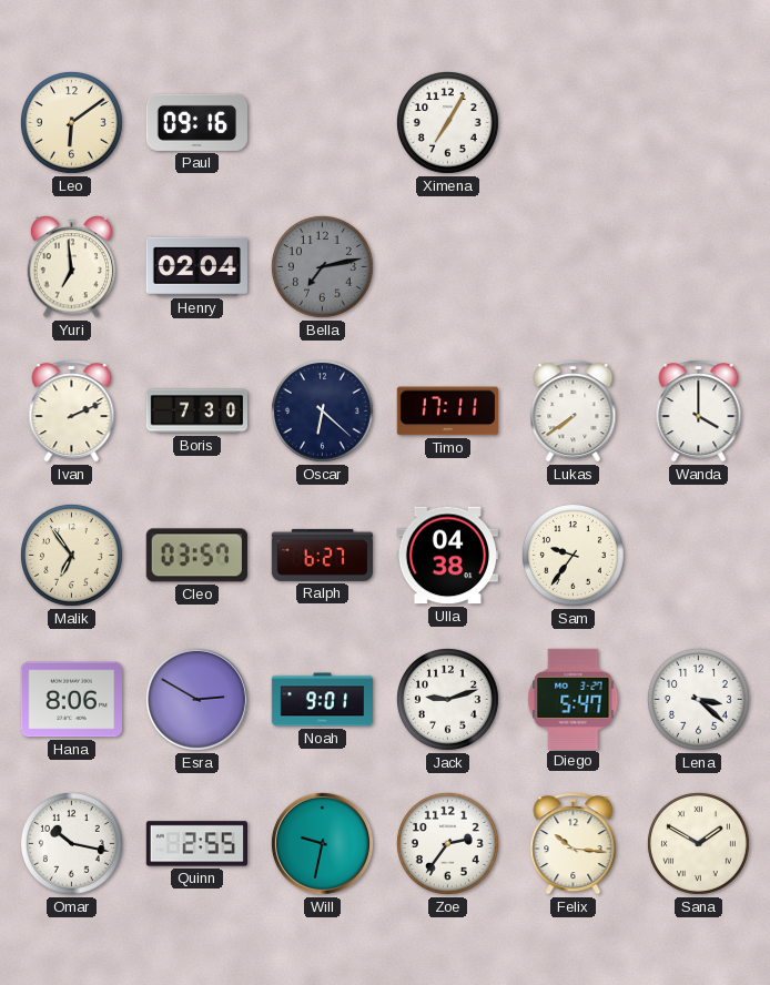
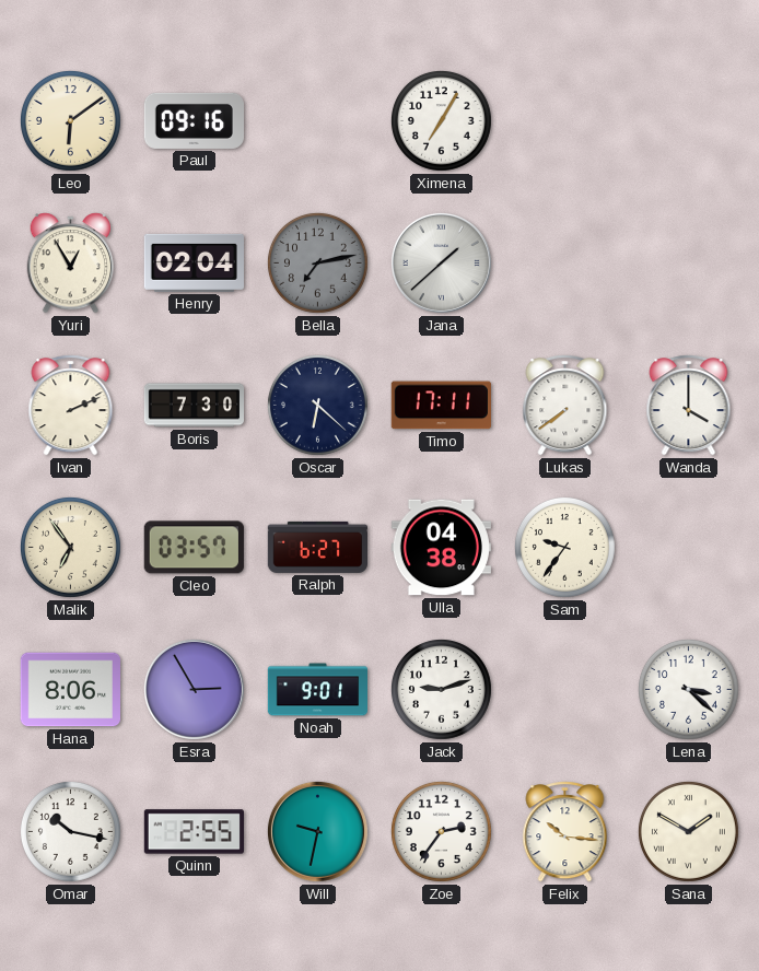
Yuri: 6:59 -> 12:55 (71, 264)
Jana: none -> 1:38 (441, 262)
Esra: 2:50 -> 2:55 (194, 689)
Diego: 5:47 -> none (574, 699)
